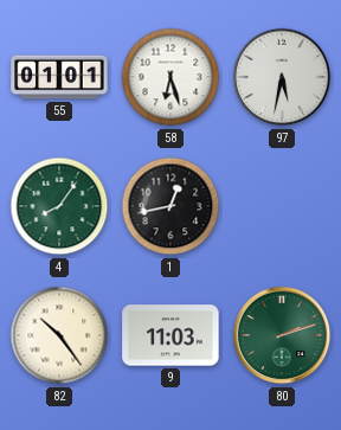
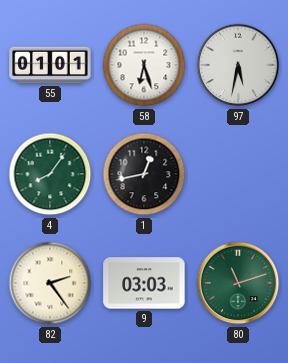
82: 10:24 -> 2:24 (50, 283)
9: 11:03 -> 03:03 (144, 283)
80: 2:12 -> 11:12 (238, 283)
